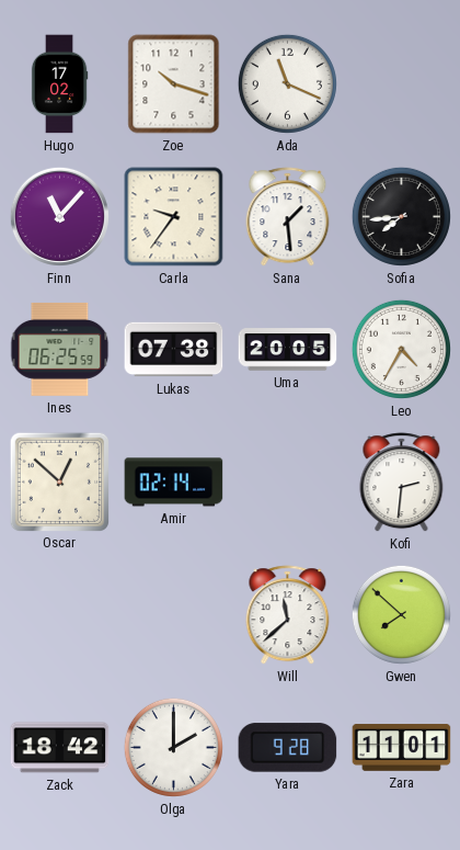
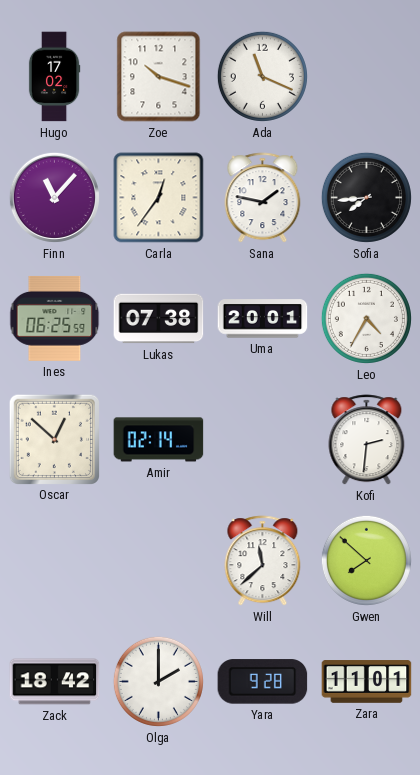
Carla: 9:36 -> 12:36 (159, 198)
Sana: 1:29 -> 1:47 (263, 198)
Uma: 20:05 -> 20:01 (263, 319)
